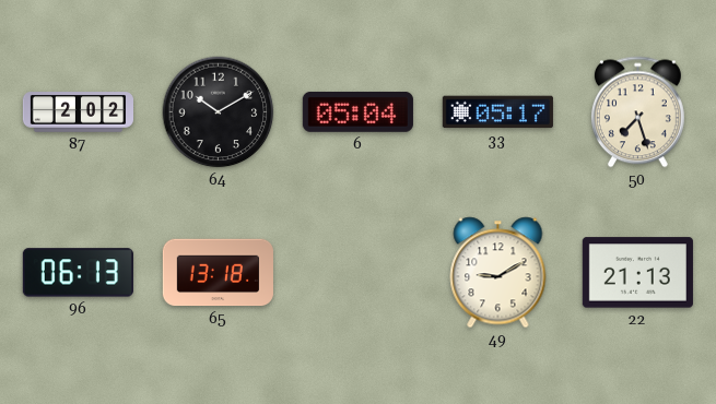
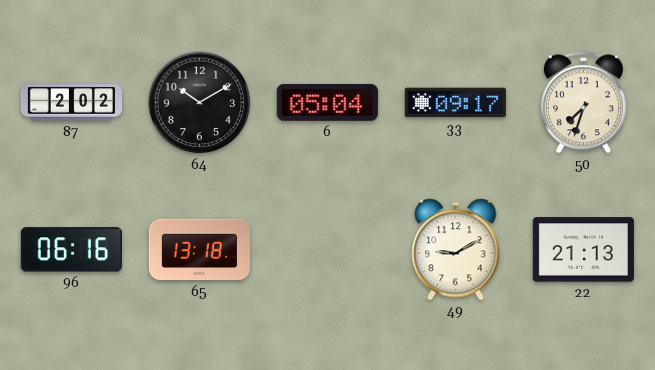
33: 05:17 -> 09:17 (455, 103)
50: 7:27 -> 7:33 (583, 103)
96: 06:13 -> 06:16 (71, 250)
